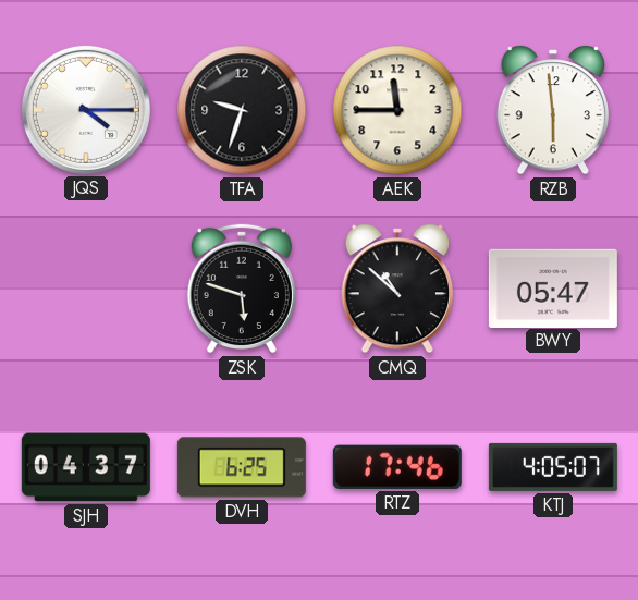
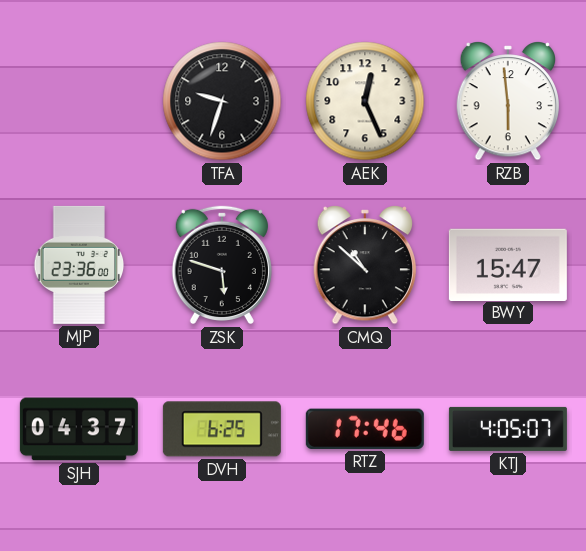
JQS: 4:15 -> none (86, 110)
AEK: 11:45 -> 12:26 (365, 101)
MJP: none -> 23:36 (79, 265)
BWY: 05:47 -> 15:47 (508, 264)
